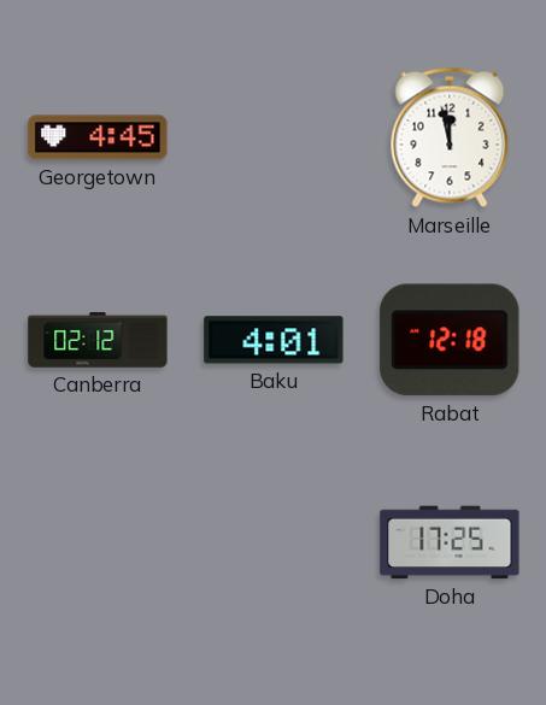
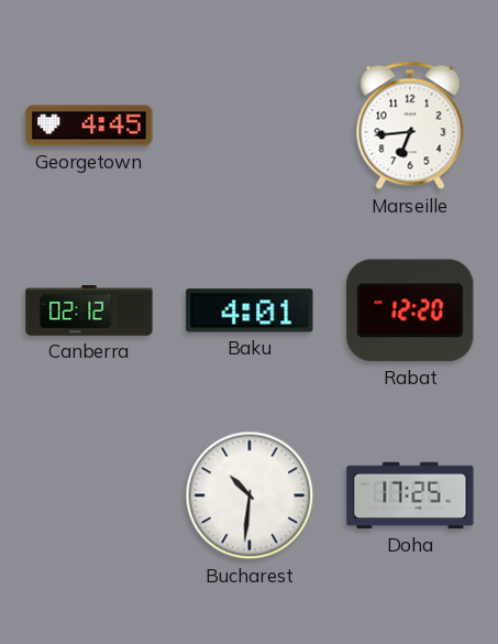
Marseille: 11:58 -> 6:44 (410, 125)
Rabat: 12:18 -> 12:20 (410, 310)
Bucharest: none -> 10:31 (250, 495)
